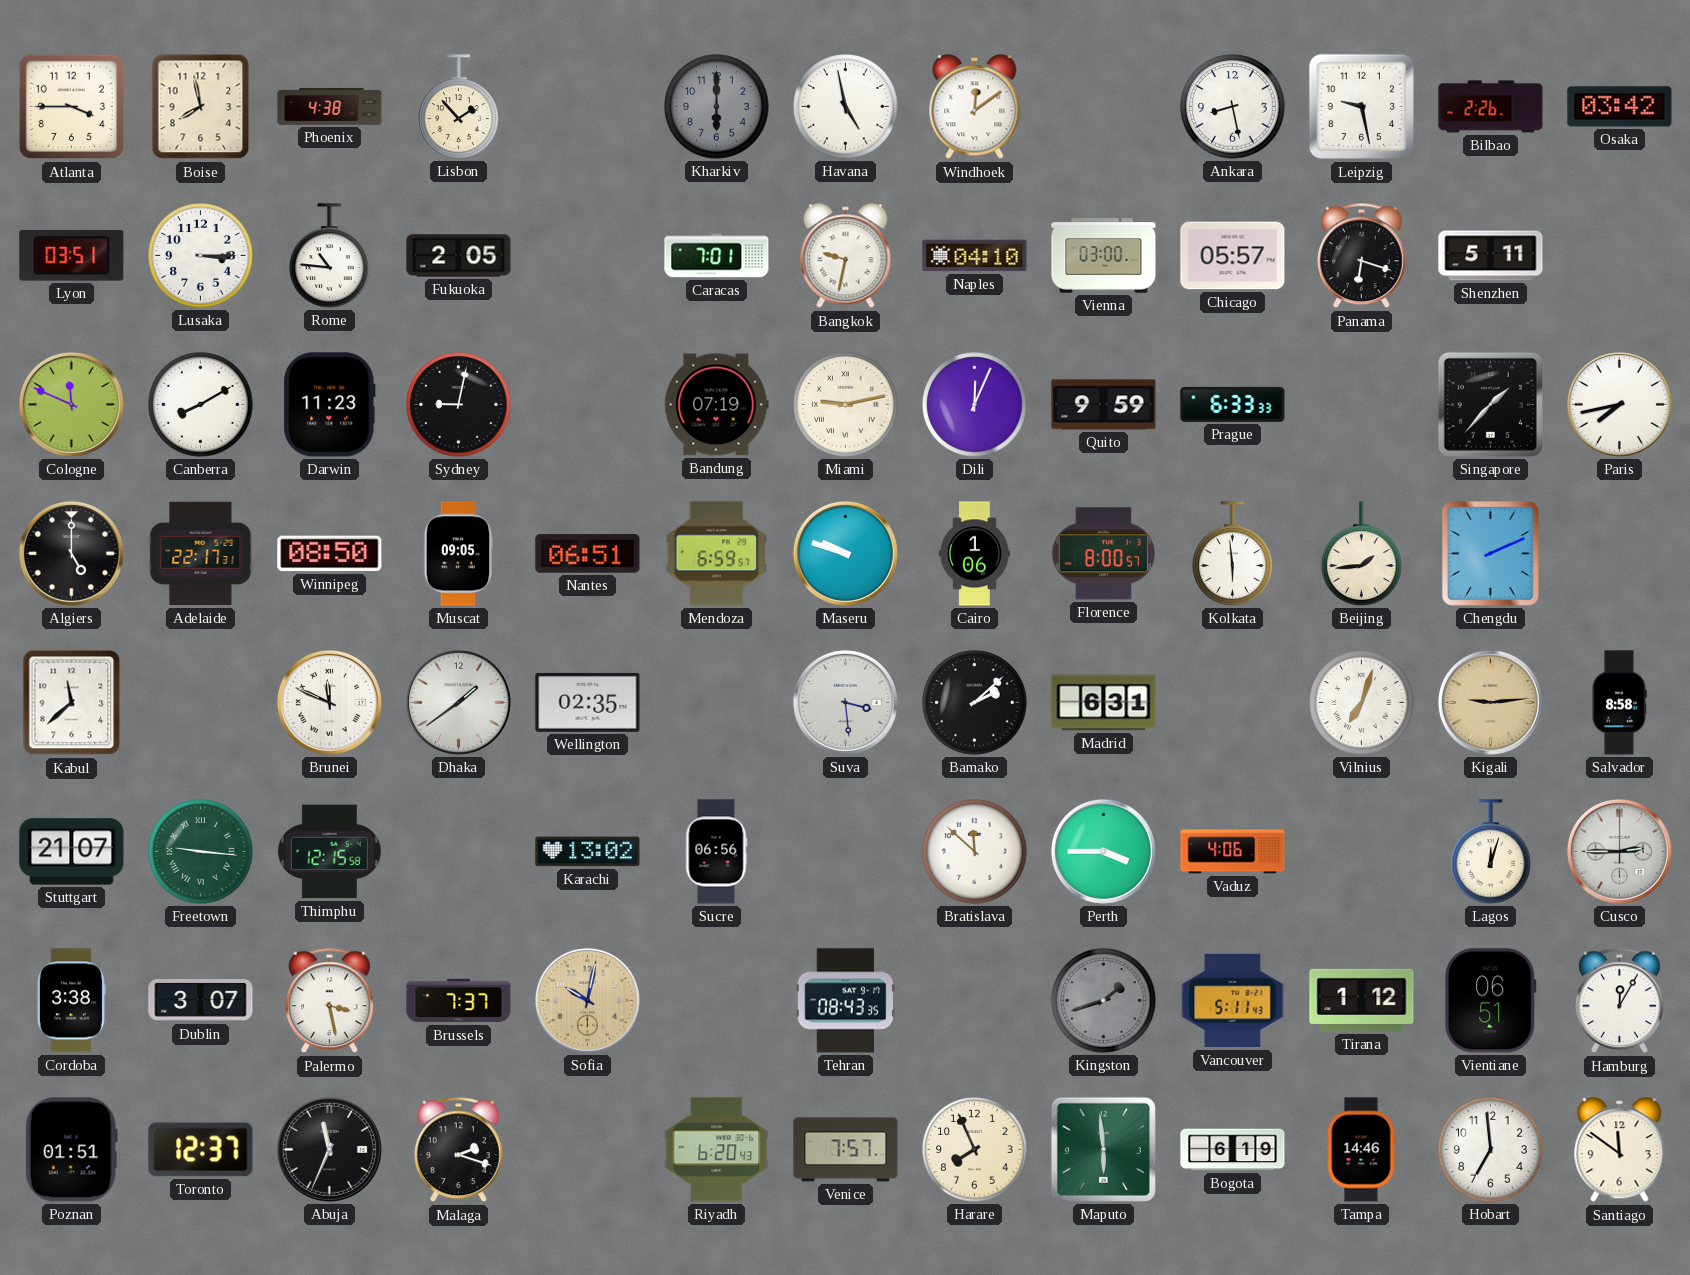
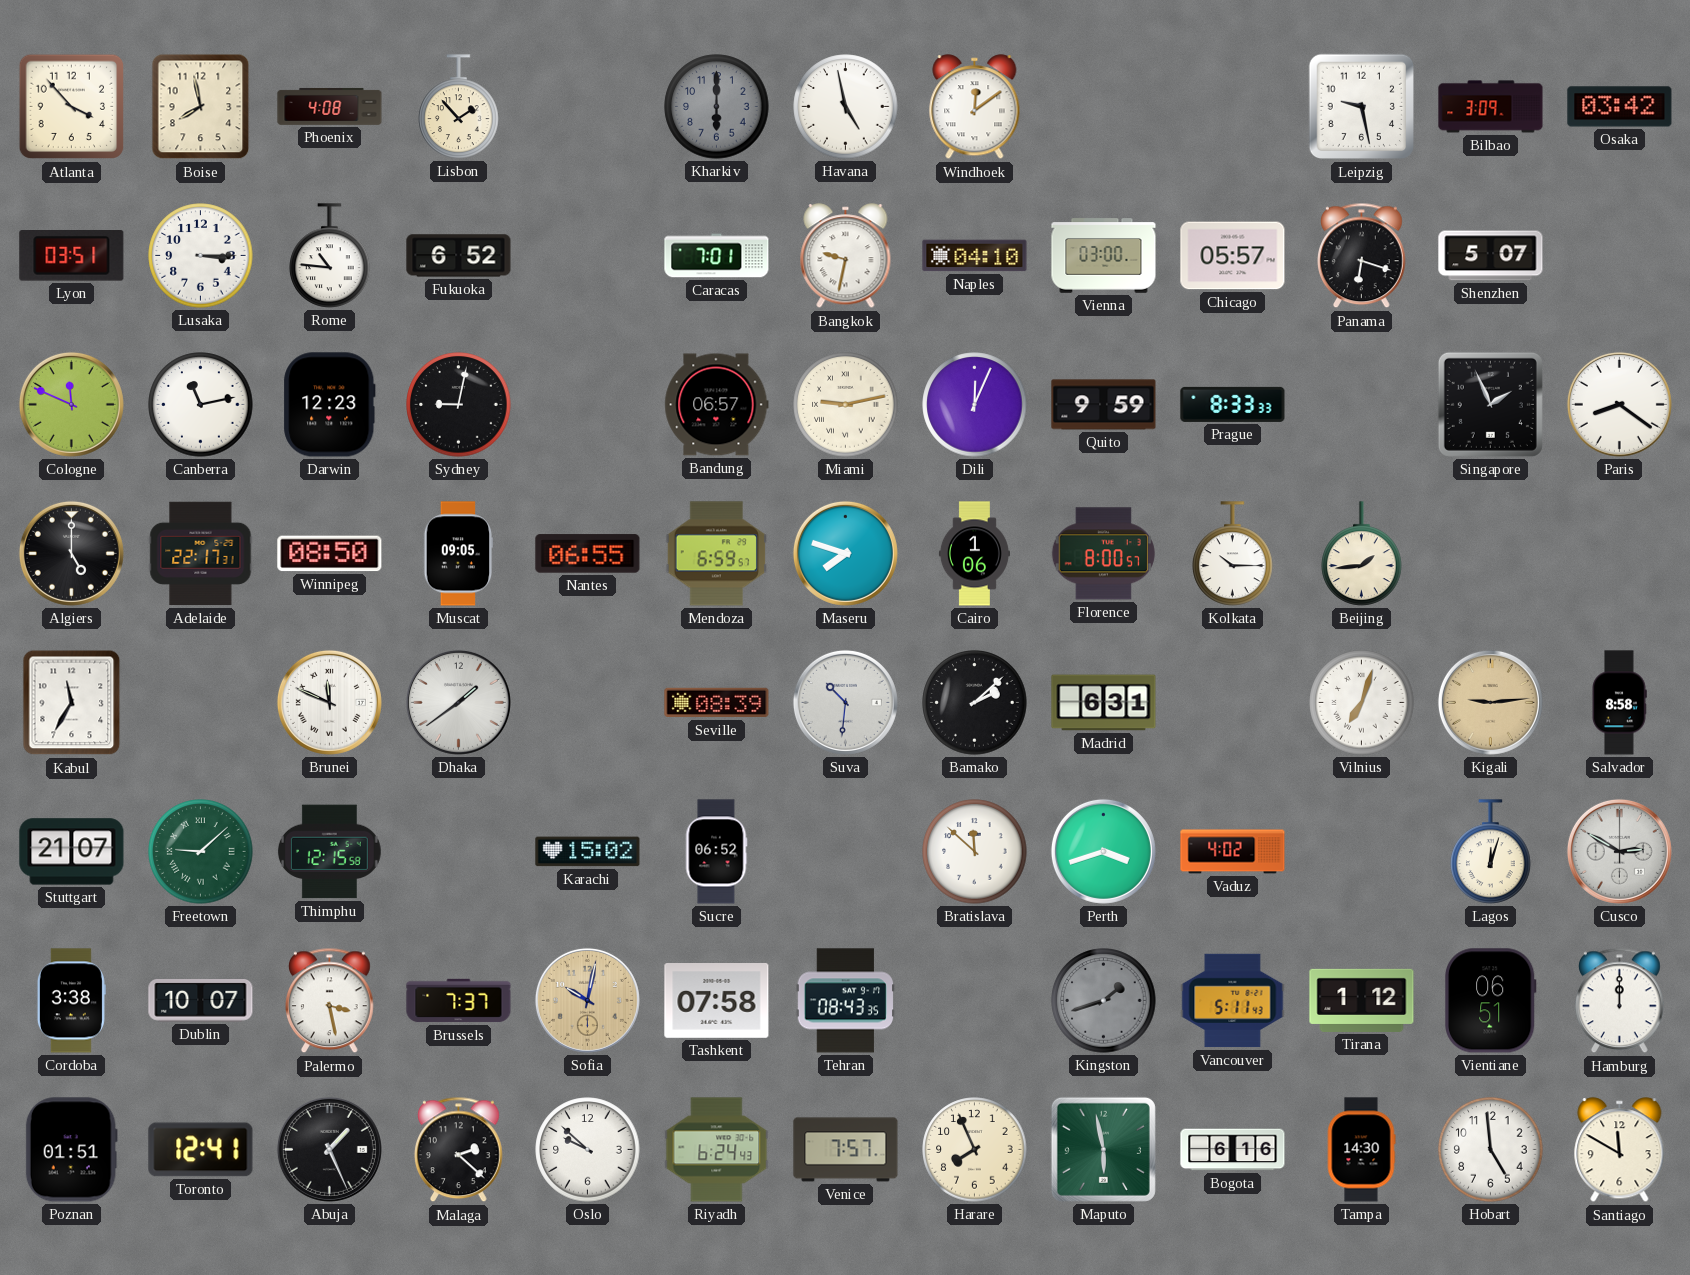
Atlanta: 3:45 -> 3:53 (72, 107)
Phoenix: 4:38 -> 4:08 (330, 106)
Ankara: 8:28 -> none (1233, 107)
Bilbao: 2:26 -> 3:09 (1491, 107)
Fukuoka: 2:05 -> 6:52 (459, 256)
Shenzhen: 5:11 -> 5:07 (1491, 256)
Canberra: 8:10 -> 11:13 (201, 405)
Darwin: 11:23 -> 12:23 (330, 405)
Bandung: 07:19 -> 06:57 (717, 405)
Prague: 6:33 -> 8:33 (1233, 404)
Singapore: 1:37 -> 1:56 (1490, 404)
Paris: 7:43 -> 8:21 (1619, 404)
Nantes: 06:51 -> 06:55 (588, 554)
Maseru: 9:48 -> 7:48 (845, 553)
Kolkata: 5:59 -> 10:15 (1233, 554)
Chengdu: 2:11 -> none (1491, 554)
Kabul: 11:38 -> 11:35 (72, 703)
Wellington: 02:35 -> none (588, 702)
Seville: none -> 08:39 (717, 703)
Suva: 3:29 -> 10:31 (845, 702)
Freetown: 9:16 -> 9:08 (201, 852)
Karachi: 13:02 -> 15:02 (588, 852)
Sucre: 06:56 -> 06:52 (716, 852)
Perth: 3:45 -> 3:42 (1103, 851)
Vaduz: 4:06 -> 4:02 (1233, 852)
Cusco: 2:45 -> 2:50 (1619, 851)
Dublin: 3:07 -> 10:07 (201, 1001)
Tashkent: none -> 07:58 (717, 1001)
Hamburg: 12:05 -> 12:00 (1620, 1001)
Toronto: 12:37 -> 12:41 (201, 1150)
Abuja: 11:34 -> 1:26 (329, 1149)
Malaga: 2:18 -> 2:22 (459, 1150)
Oslo: none -> 9:52 (588, 1150)
Riyadh: 6:20 -> 6:24 (717, 1150)
Maputo: 5:59 -> 5:58 (1103, 1149)
Bogota: 6:19 -> 6:16 (1233, 1150)
Tampa: 14:46 -> 14:30 (1361, 1150)
Hobart: 6:59 -> 4:59 (1491, 1150)
Santiago: 11:51 -> 11:50 (1620, 1150)
